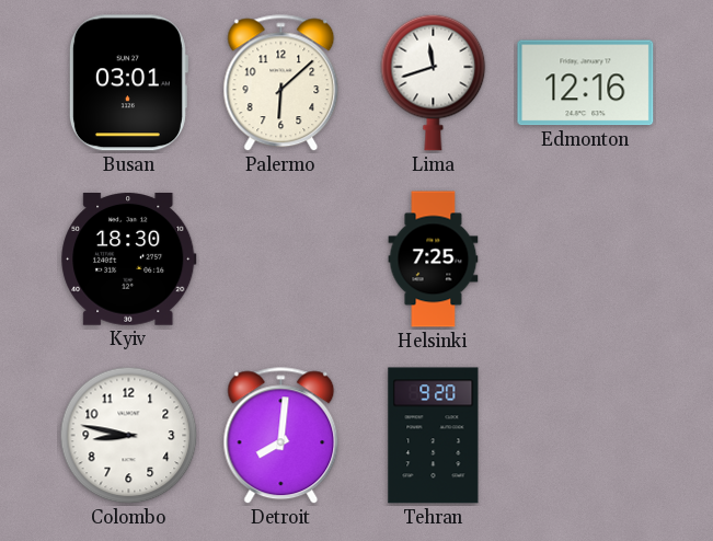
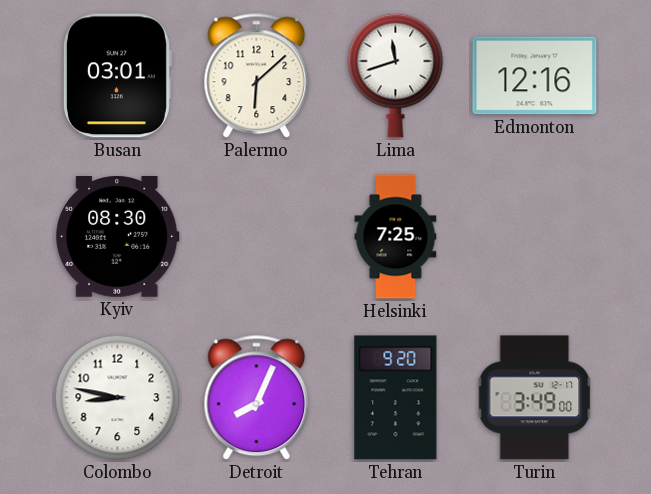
Kyiv: 18:30 -> 08:30 (118, 237)
Detroit: 8:01 -> 8:04 (257, 398)
Turin: none -> 3:49 (535, 398)
